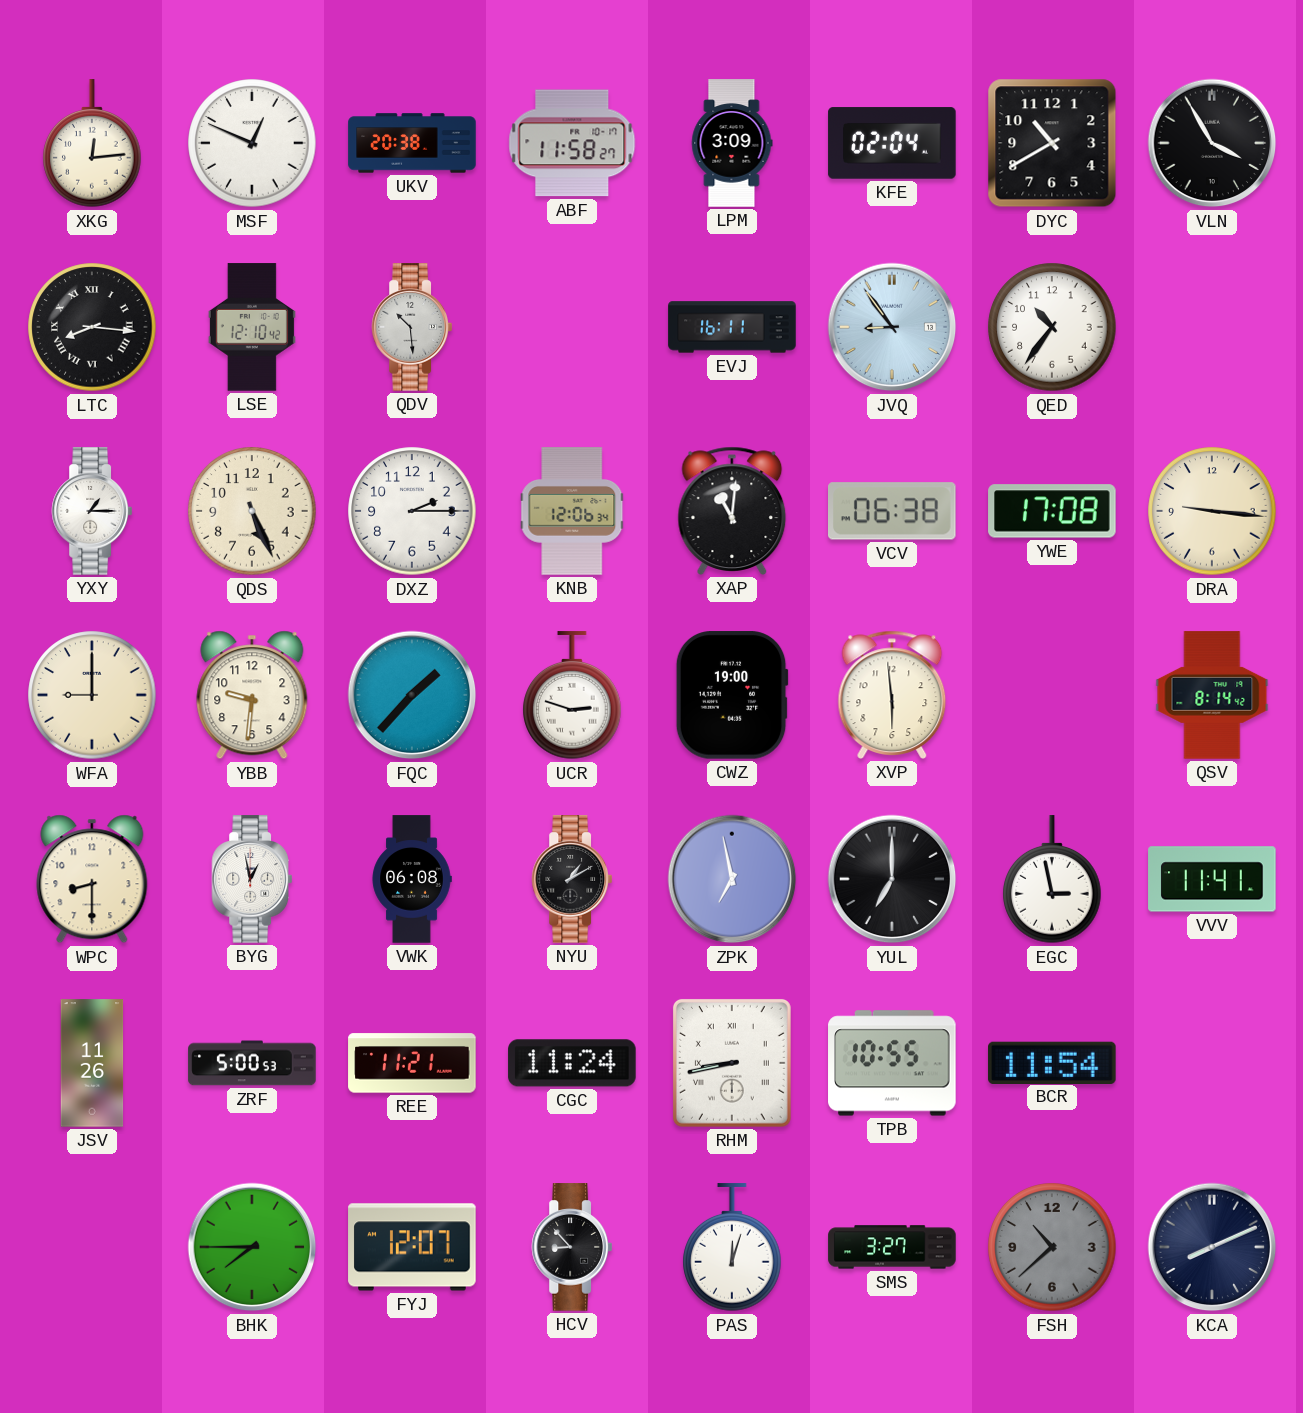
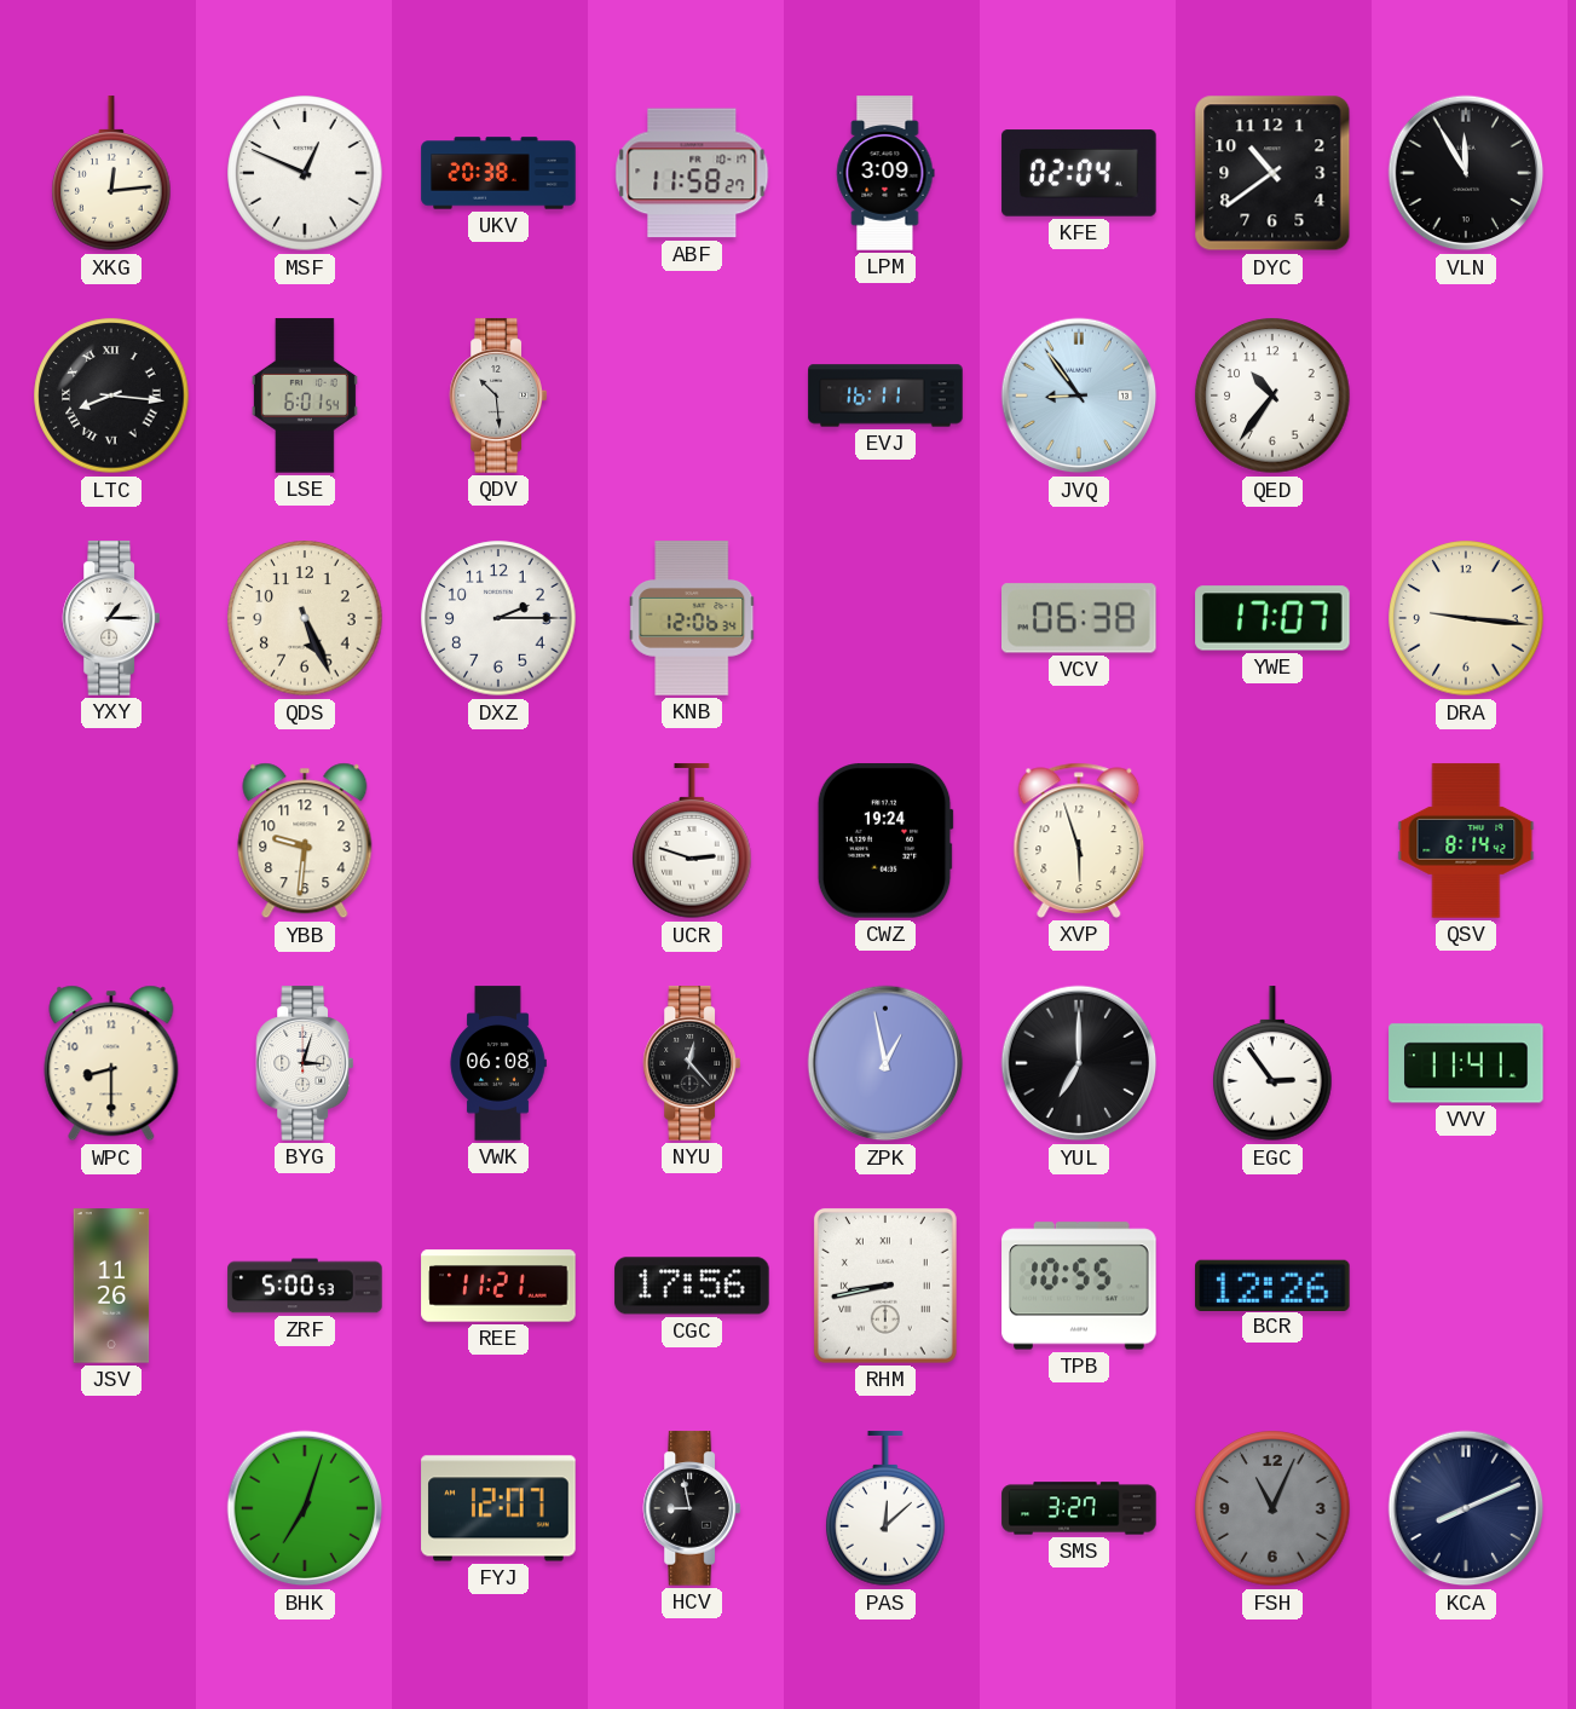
DYC: 10:40 -> 10:39 (1272, 173)
VLN: 3:55 -> 11:55 (1466, 173)
LSE: 12:10 -> 6:01 (305, 396)
XAP: 11:01 -> none (732, 511)
YWE: 17:08 -> 17:07 (1272, 618)
WFA: 9:00 -> none (92, 695)
FQC: 1:37 -> none (412, 695)
CWZ: 19:00 -> 19:24 (885, 841)
XVP: 5:59 -> 5:57 (1079, 841)
BYG: 12:58 -> 3:03 (304, 1063)
NYU: 1:10 -> 12:23 (691, 1063)
ZPK: 6:58 -> 12:58 (885, 1063)
EGC: 2:58 -> 2:54 (1272, 1064)
CGC: 11:24 -> 17:56 (692, 1286)
BCR: 11:54 -> 12:26 (1272, 1284)
BHK: 7:45 -> 7:03 (305, 1508)
HCV: 8:53 -> 8:58 (691, 1508)
PAS: 12:03 -> 12:08 (885, 1509)
FSH: 10:38 -> 11:04 (1272, 1508)
